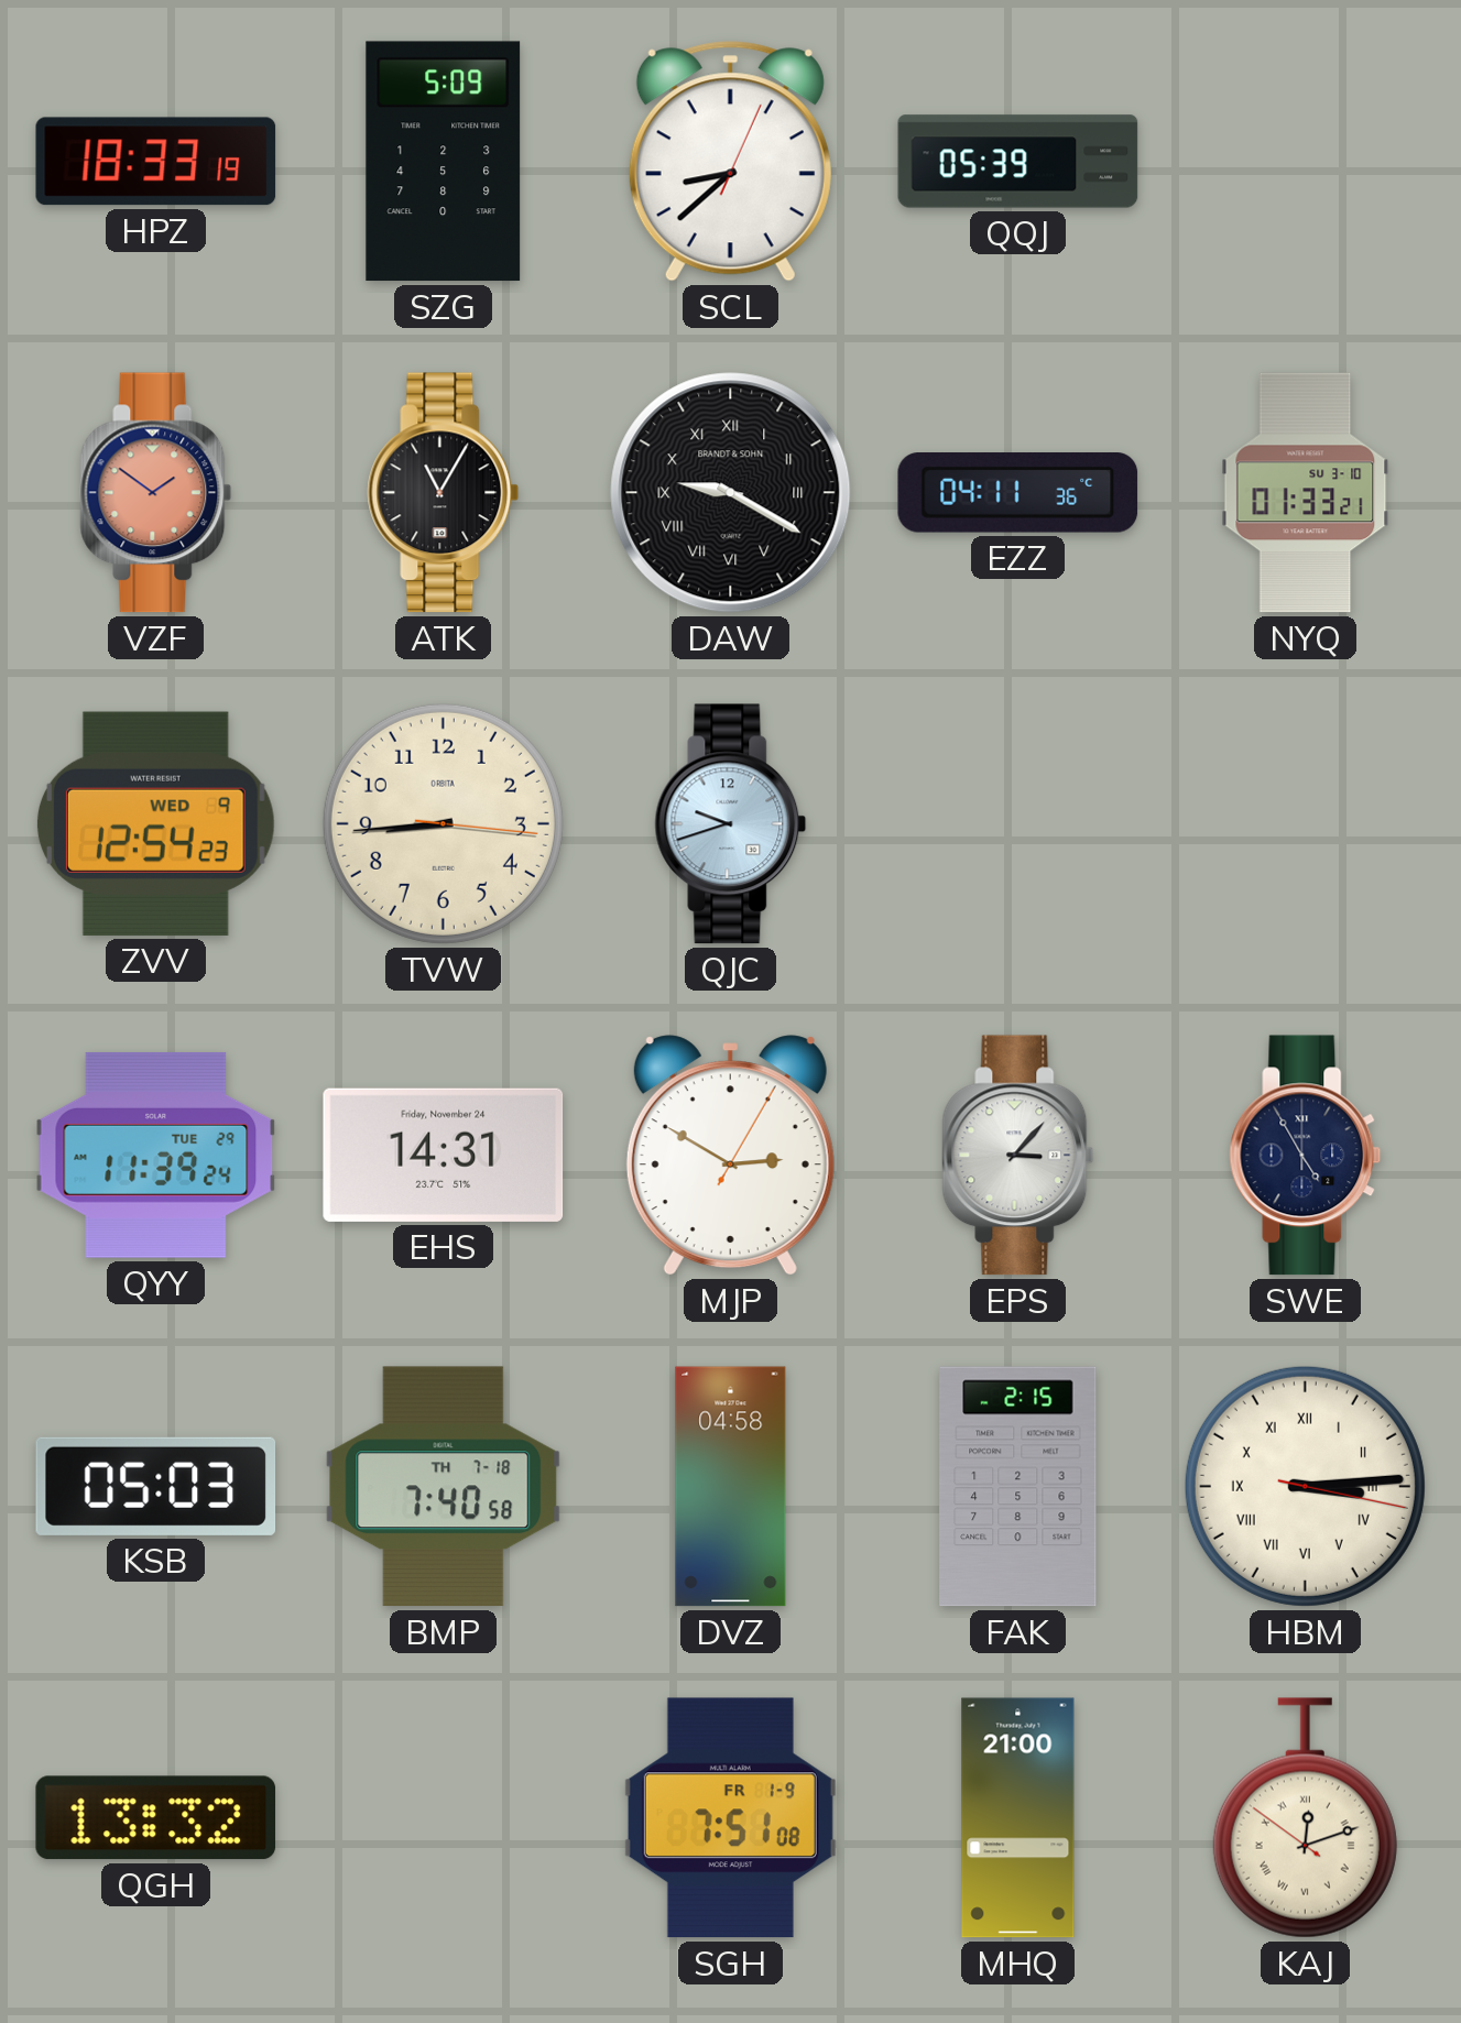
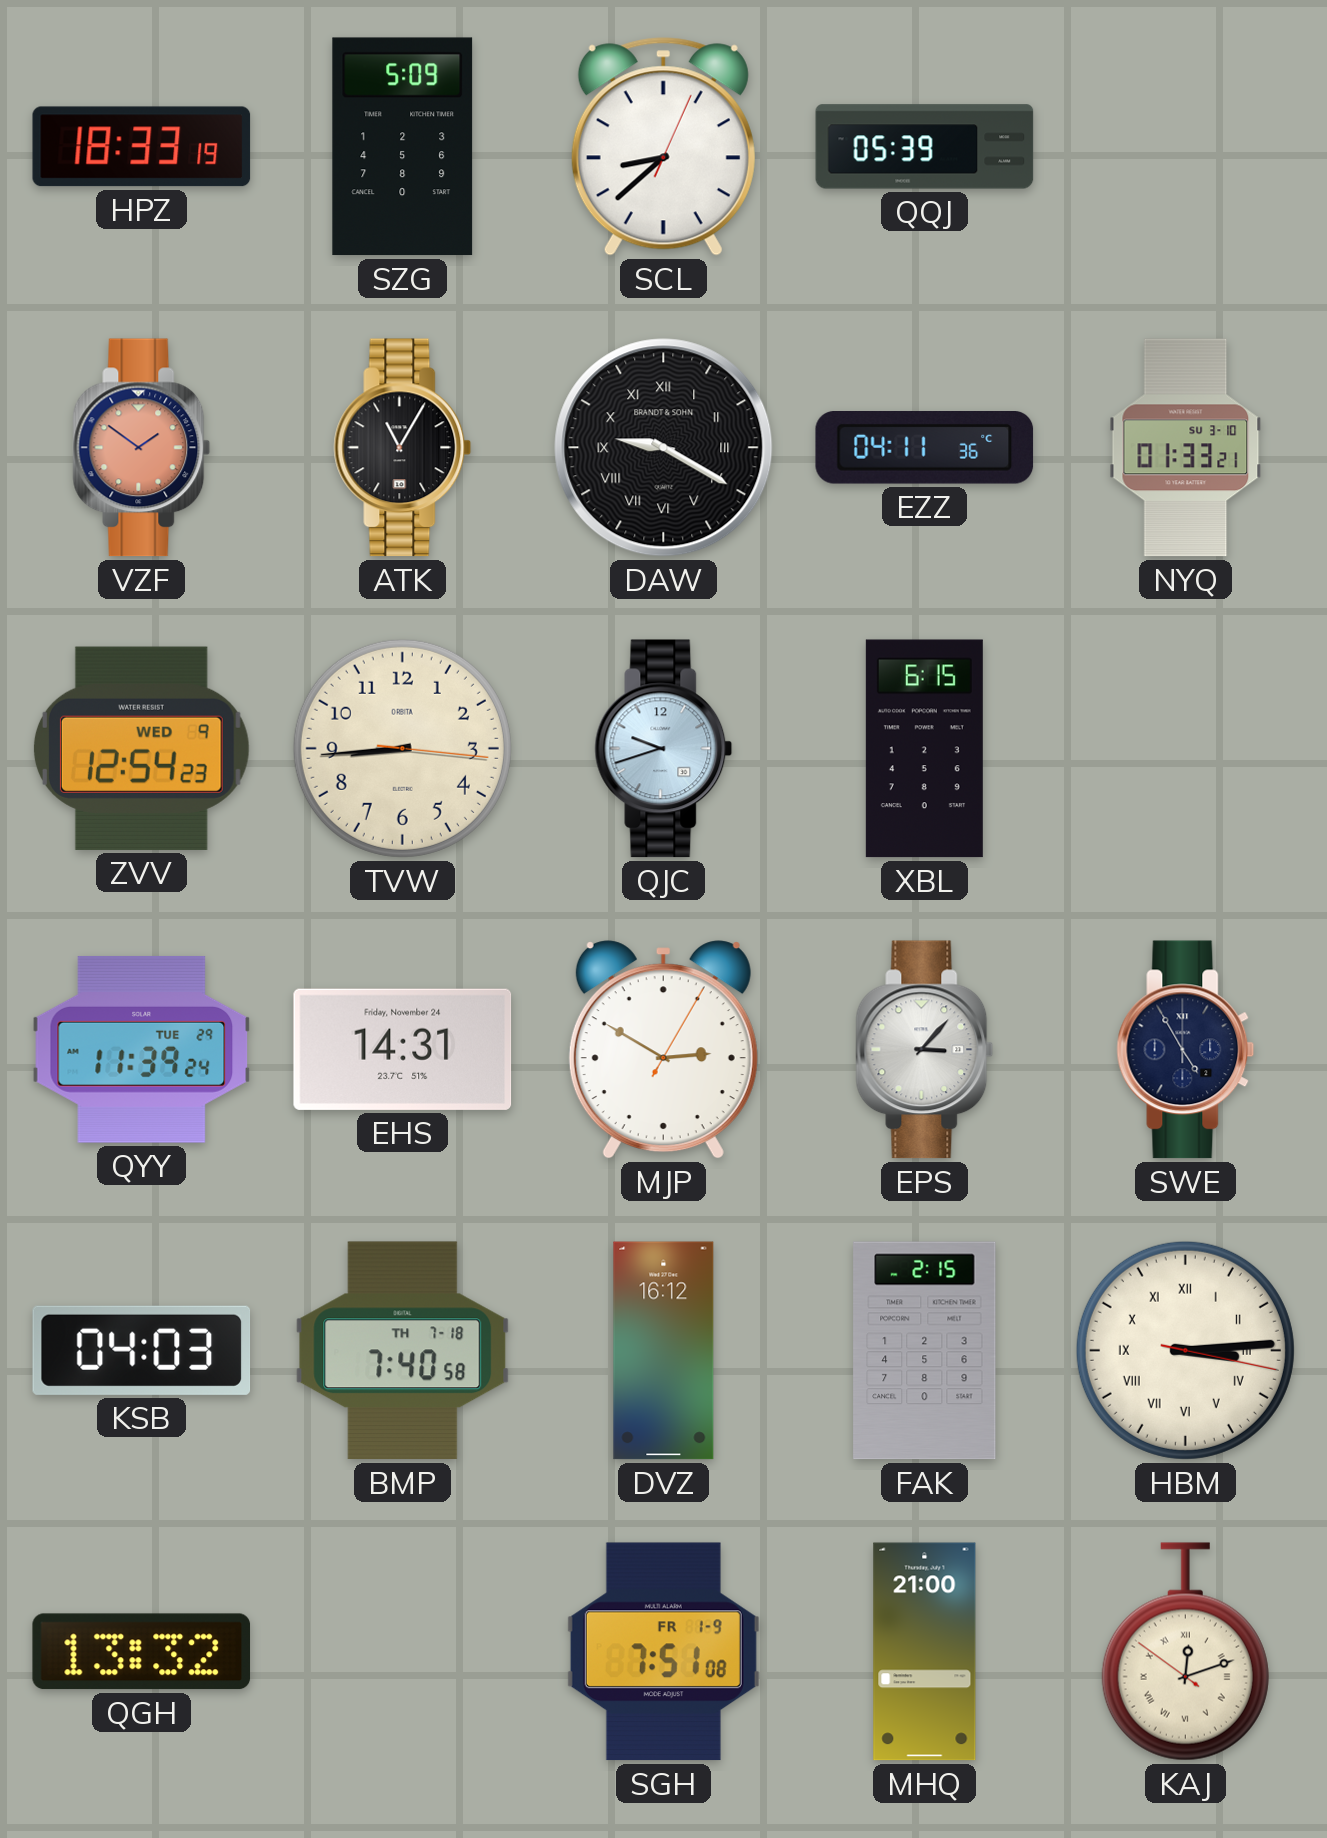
XBL: none -> 6:15 (924, 749)
KSB: 05:03 -> 04:03 (142, 1350)
DVZ: 04:58 -> 16:12 (664, 1351)
